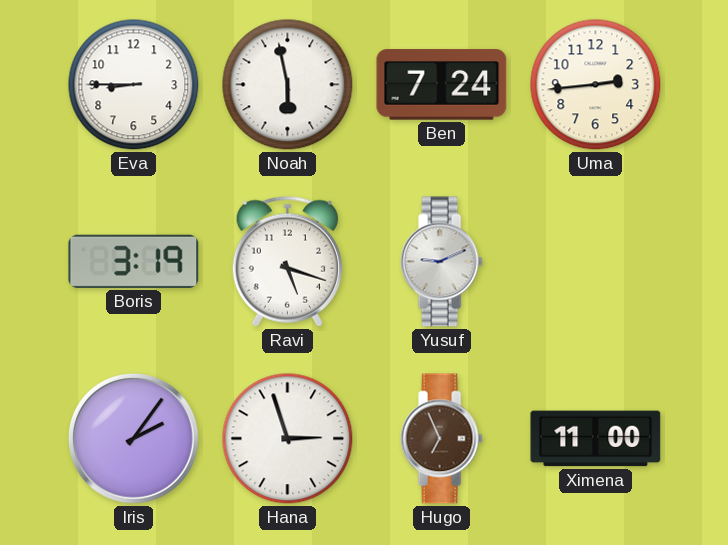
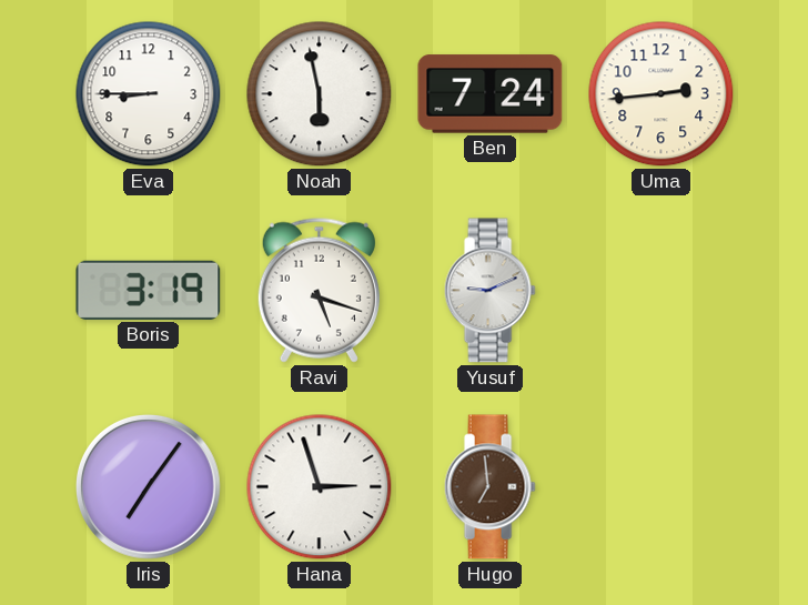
Iris: 2:06 -> 7:06 (149, 487)
Hugo: 6:56 -> 6:59 (489, 487)
Ximena: 11:00 -> none (596, 439)
